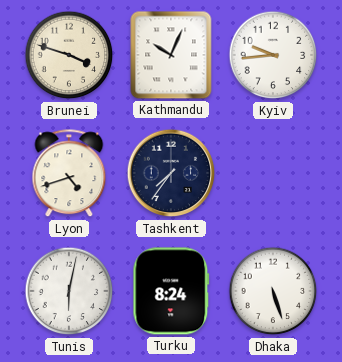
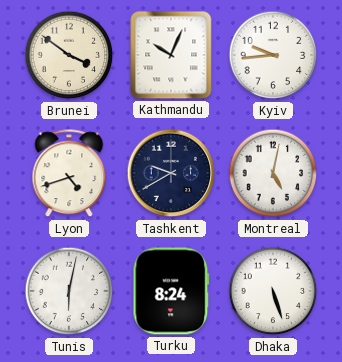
Brunei: 3:48 -> 3:51 (69, 55)
Tashkent: 7:36 -> 9:40 (171, 173)
Montreal: none -> 5:02 (273, 173)
